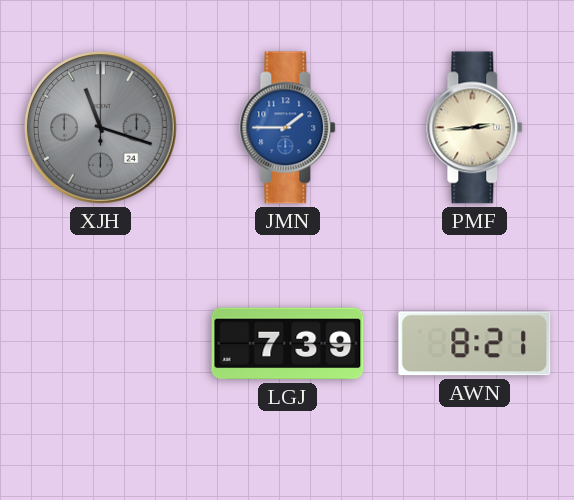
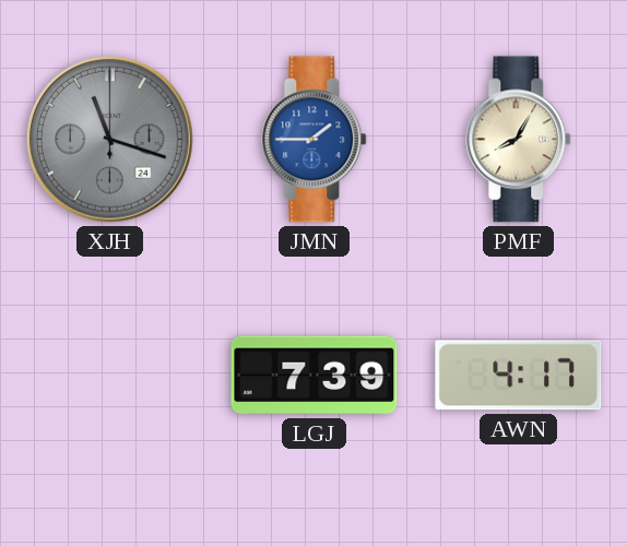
PMF: 2:44 -> 8:05 (519, 140)
AWN: 8:21 -> 4:17 (519, 376)
